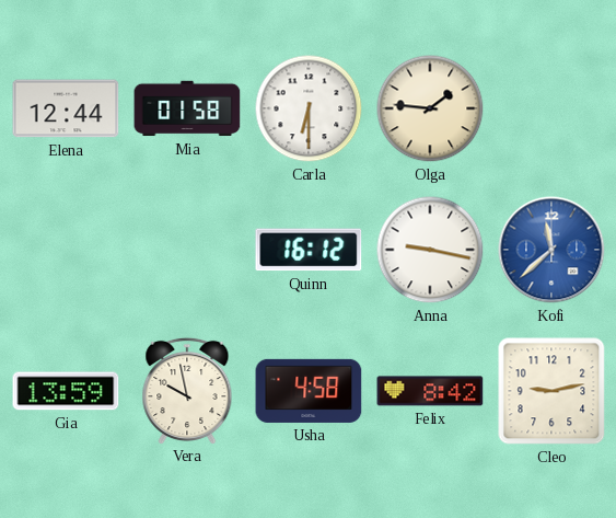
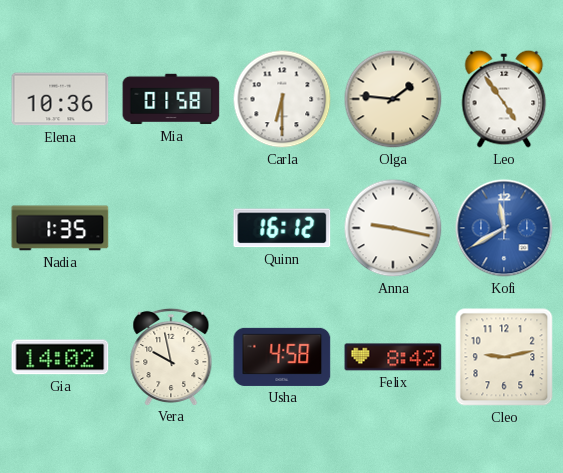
Elena: 12:44 -> 10:36 (60, 99)
Leo: none -> 4:54 (504, 99)
Nadia: none -> 1:35 (60, 228)
Kofi: 11:38 -> 11:40 (504, 228)
Gia: 13:59 -> 14:02 (60, 357)
